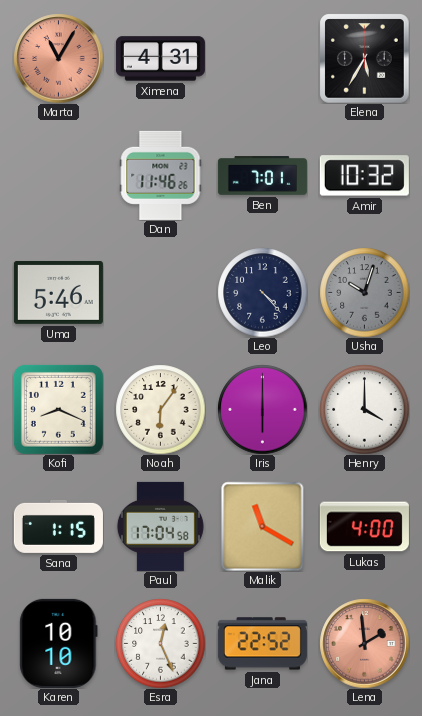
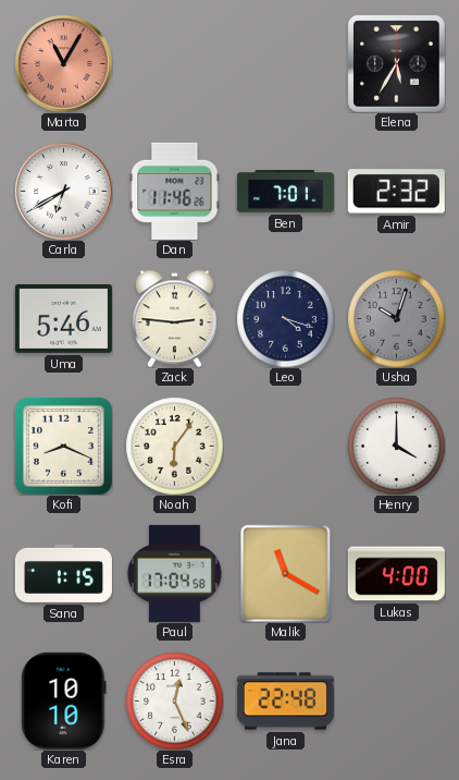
Ximena: 4:31 -> none (160, 59)
Carla: none -> 6:40 (63, 191)
Amir: 10:32 -> 2:32 (396, 192)
Zack: none -> 2:46 (175, 318)
Leo: 4:23 -> 4:18 (285, 318)
Iris: 6:00 -> none (262, 409)
Jana: 22:52 -> 22:48 (285, 702)
Lena: 1:59 -> none (364, 643)
